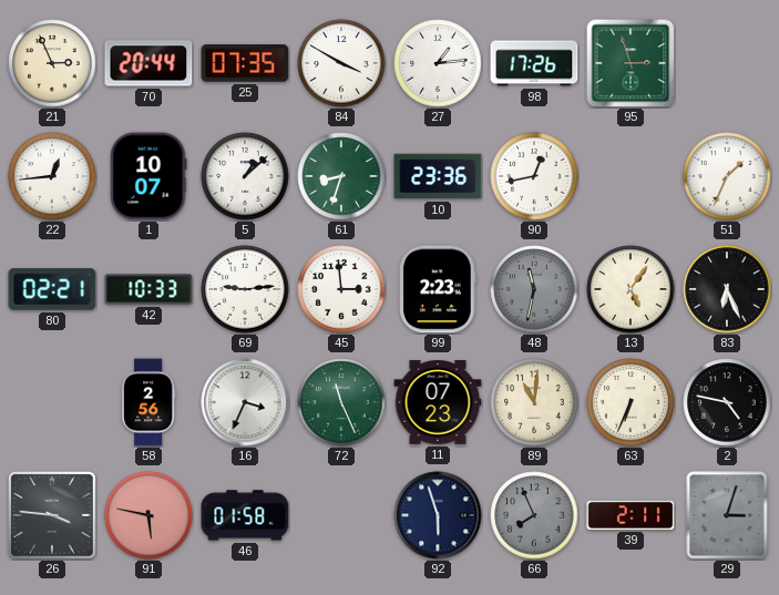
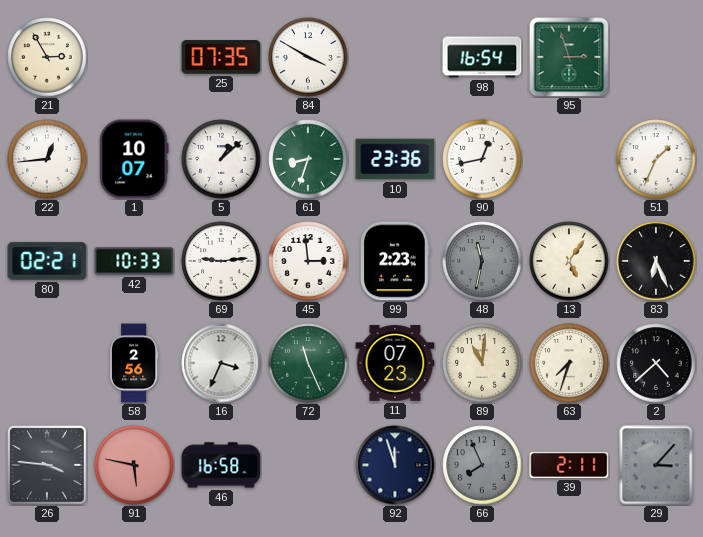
21: 2:56 -> 2:55 (47, 57)
70: 20:44 -> none (148, 63)
27: 1:14 -> none (438, 63)
98: 17:26 -> 16:54 (482, 57)
63: 6:34 -> 7:33 (569, 363)
2: 4:47 -> 4:38 (656, 363)
46: 01:58 -> 16:58 (221, 465)
92: 5:57 -> 11:57 (395, 465)
29: 3:03 -> 3:07 (656, 465)
